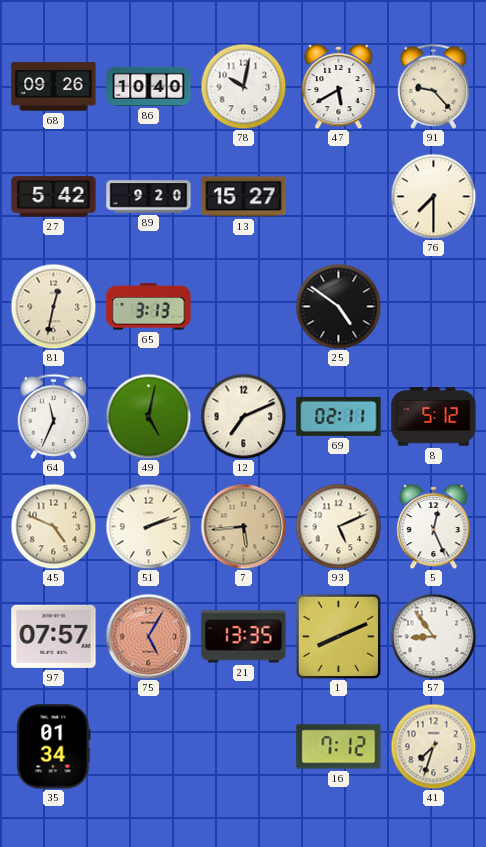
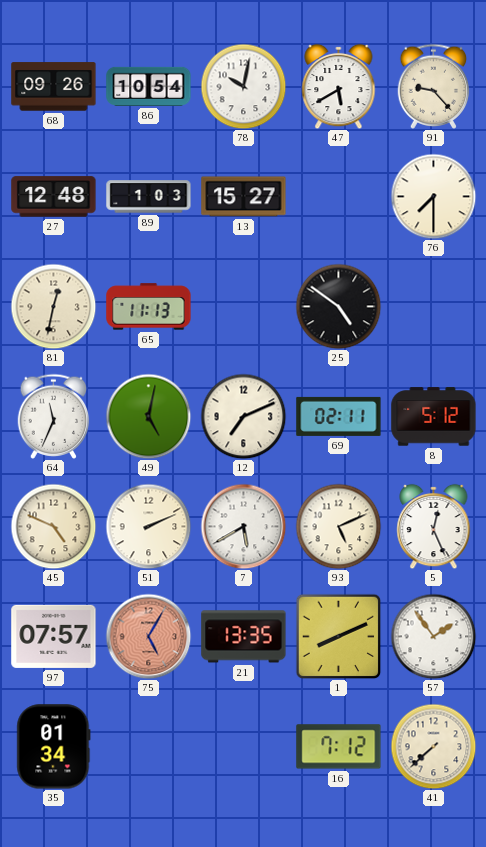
86: 10:40 -> 10:54 (149, 86)
27: 5:42 -> 12:48 (54, 197)
89: 9:20 -> 1:03 (149, 197)
65: 3:13 -> 11:13 (149, 307)
51: 2:12 -> 2:11 (148, 526)
7: 5:44 -> 5:40 (243, 526)
7 dial: champagne -> white (243, 526)
57: 8:54 -> 1:54 (433, 636)
41: 7:33 -> 7:38 (433, 746)
